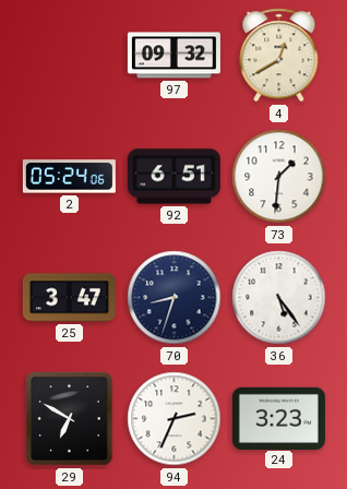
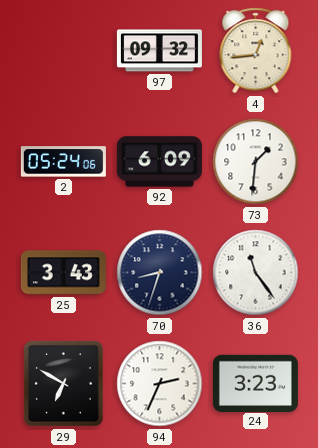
4: 12:40 -> 12:44 (256, 51)
92: 6:51 -> 6:09 (159, 162)
25: 3:47 -> 3:43 (63, 273)
36: 5:24 -> 11:24 (256, 273)
